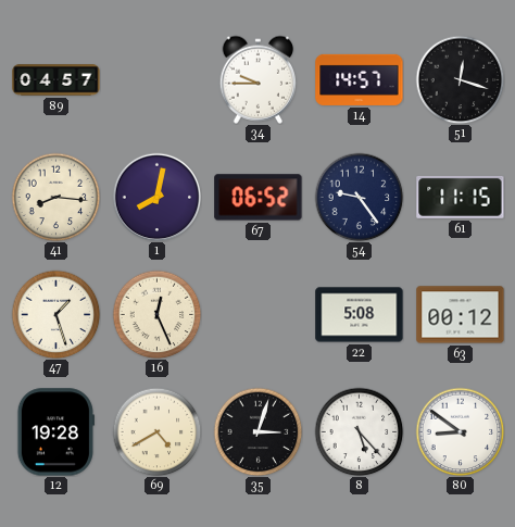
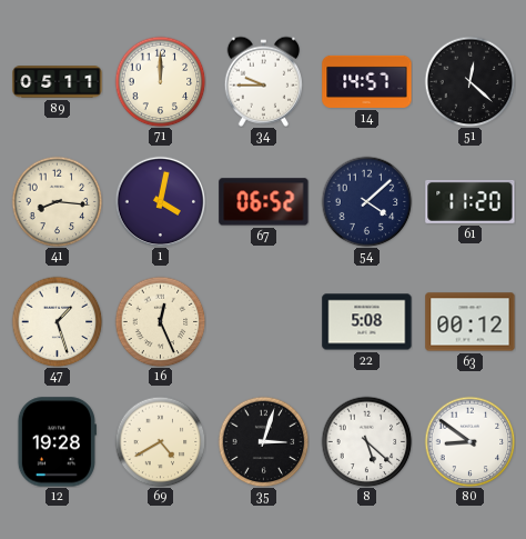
89: 04:57 -> 05:11 (58, 82)
71: none -> 12:00 (160, 81)
51: 12:18 -> 12:22 (469, 81)
1: 8:02 -> 4:02 (160, 201)
54: 9:24 -> 4:08 (366, 201)
61: 11:15 -> 11:20 (471, 201)
8: 5:23 -> 5:22 (366, 441)
